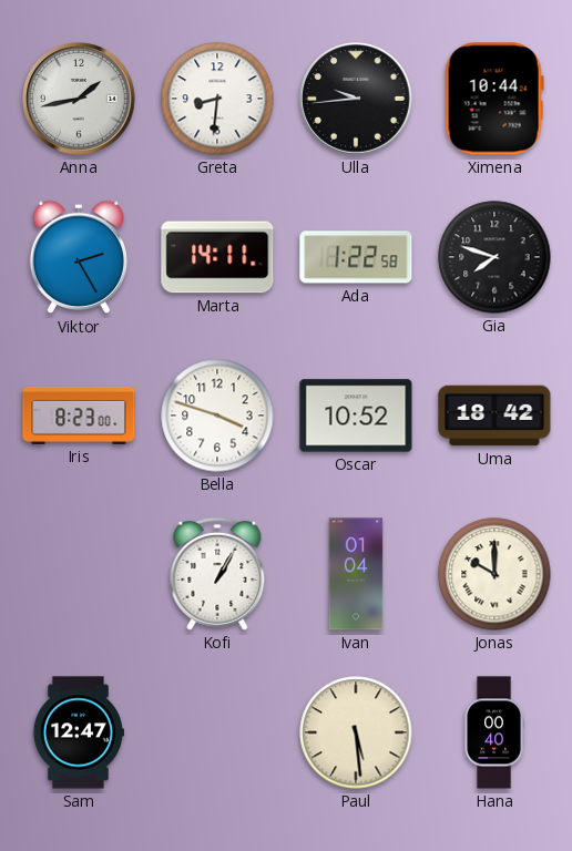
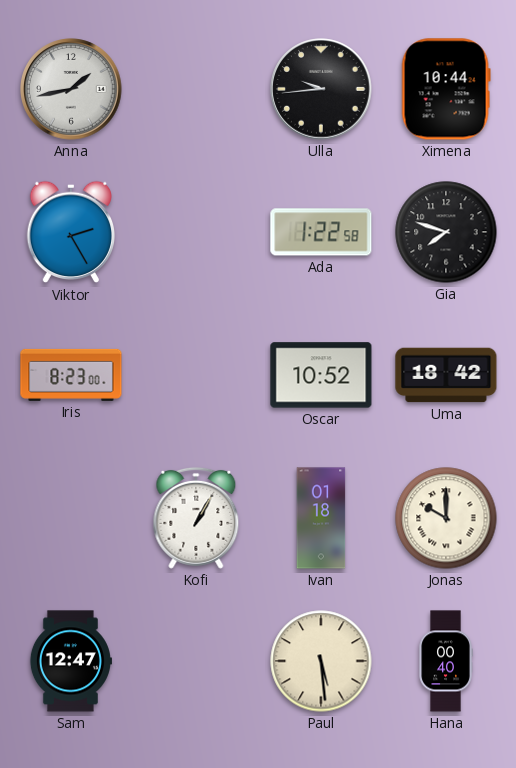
Greta: 8:31 -> none (217, 99)
Marta: 14:11 -> none (217, 257)
Bella: 3:48 -> none (217, 416)
Ivan: 01:04 -> 01:18 (321, 518)
